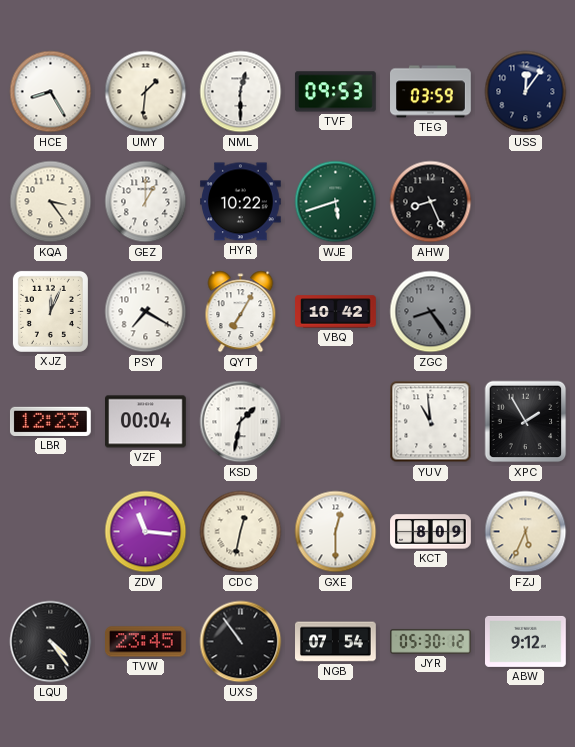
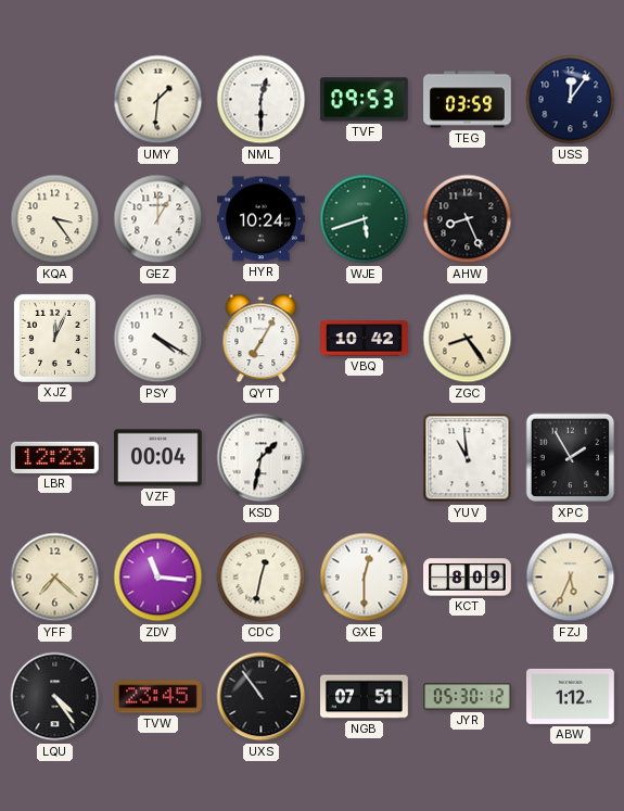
HCE: 8:25 -> none (51, 92)
HYR: 10:22 -> 10:24 (262, 219)
PSY: 7:20 -> 4:20 (158, 339)
ZGC dial: grey -> cream (468, 339)
YFF: none -> 7:22 (55, 578)
NGB: 07:54 -> 07:51 (365, 697)
ABW: 9:12 -> 1:12 (571, 696)
